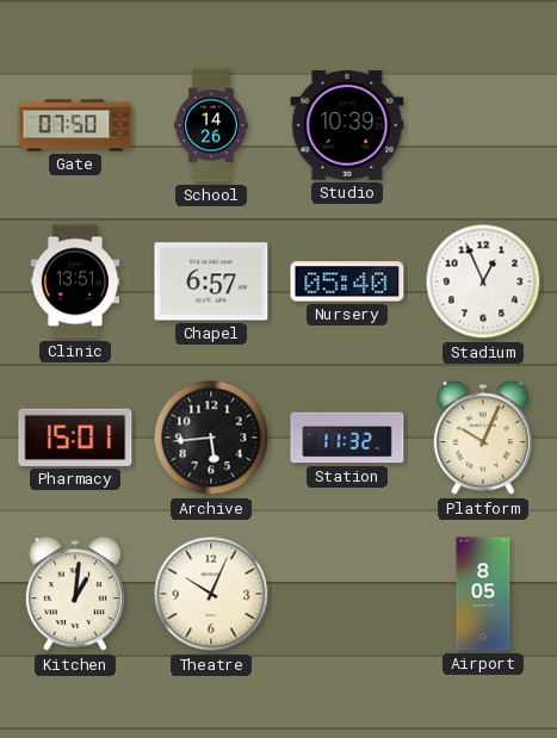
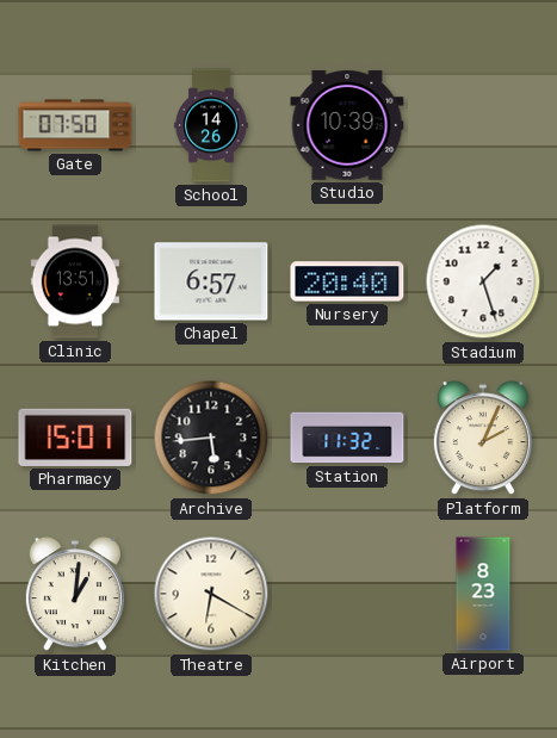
Nursery: 05:40 -> 20:40 (347, 281)
Stadium: 12:56 -> 1:27 (483, 281)
Platform: 10:04 -> 2:04 (483, 439)
Theatre: 10:04 -> 6:20 (211, 594)
Airport: 8:05 -> 8:23 (483, 594)
